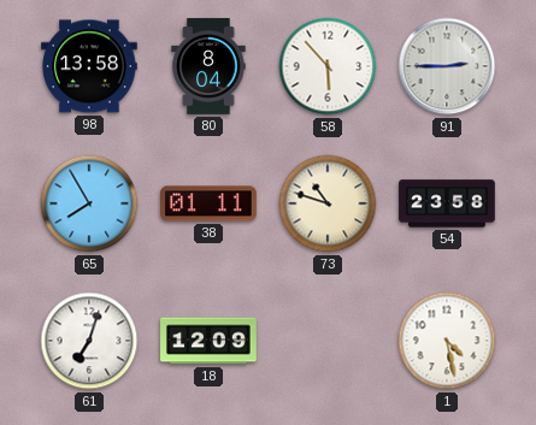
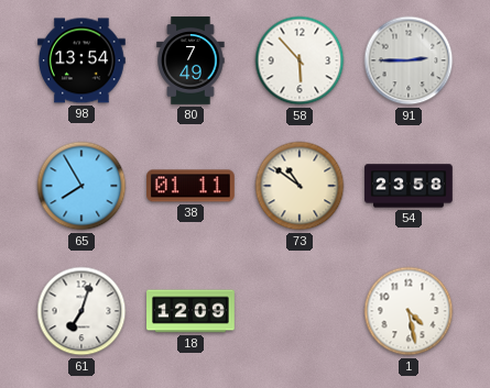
98: 13:58 -> 13:54 (83, 60)
80: 8:04 -> 7:49 (190, 60)
73: 10:48 -> 10:51 (300, 186)
